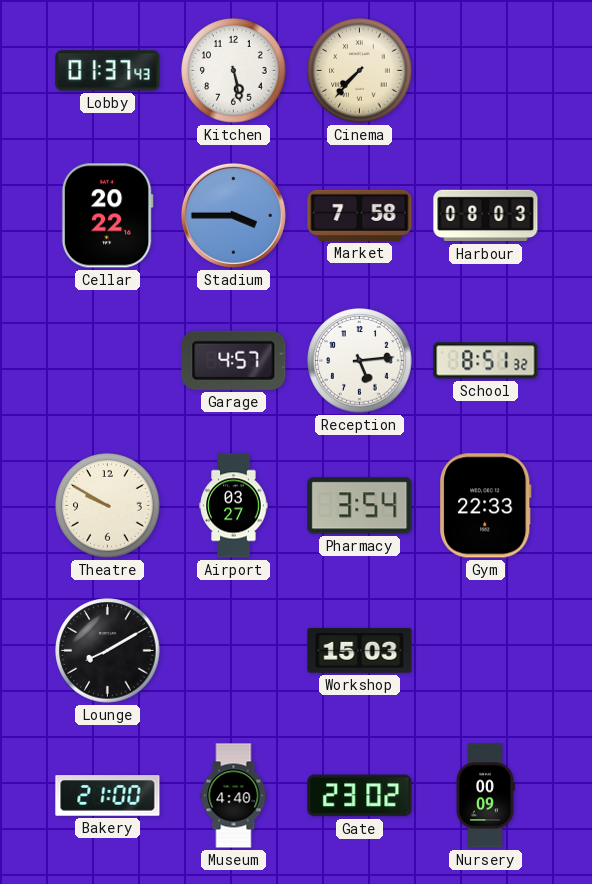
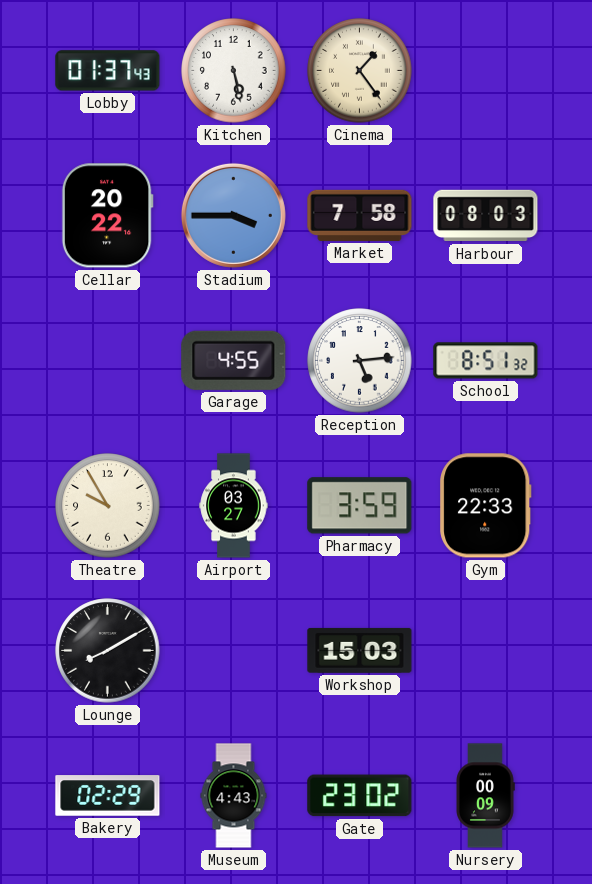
Cinema: 7:37 -> 1:24 (360, 71)
Garage: 4:57 -> 4:55 (234, 360)
Theatre: 9:50 -> 9:55 (108, 506)
Pharmacy: 3:54 -> 3:59 (360, 506)
Bakery: 21:00 -> 02:29 (108, 796)
Museum: 4:40 -> 4:43 (234, 796)
